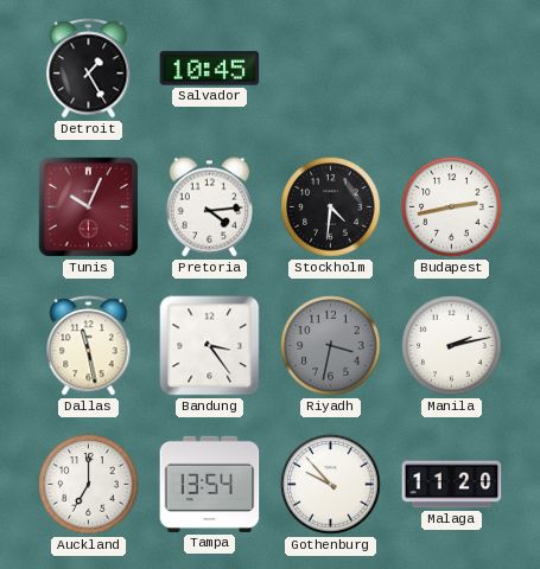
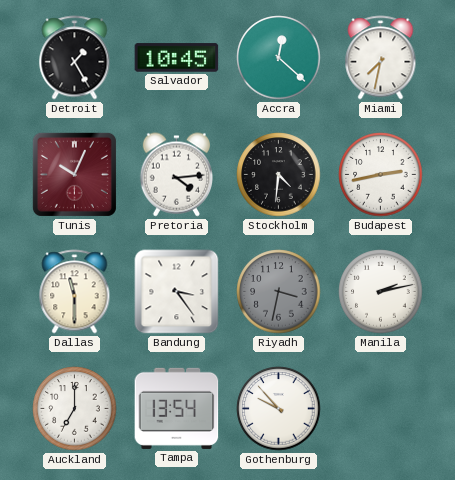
Accra: none -> 12:22 (279, 58)
Miami: none -> 7:32 (381, 58)
Dallas: 11:28 -> 11:30 (75, 292)
Malaga: 11:20 -> none (452, 485)
